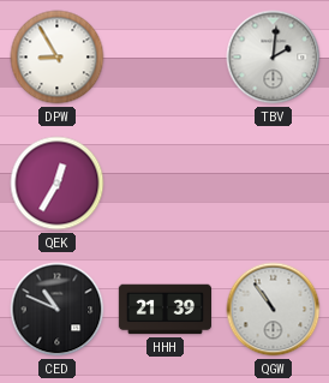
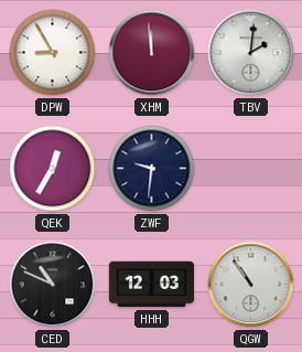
XHM: none -> 11:59 (152, 53)
ZWF: none -> 9:31 (152, 169)
HHH: 21:39 -> 12:03 (151, 285)
